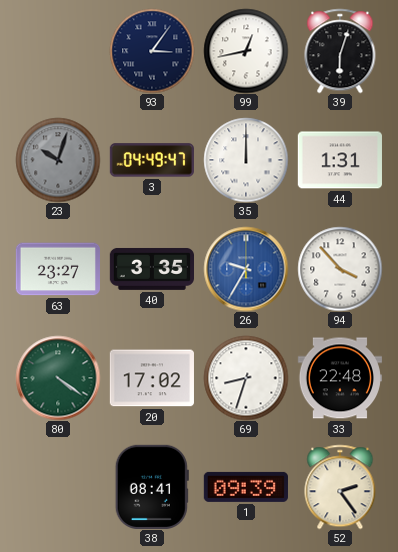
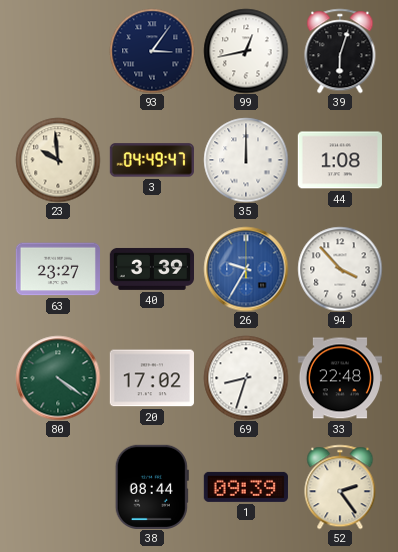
23: 10:03 -> 9:59 (58, 160)
23 dial: grey -> cream (58, 160)
44: 1:31 -> 1:08 (340, 160)
40: 3:35 -> 3:39 (151, 269)
38: 08:41 -> 08:44 (152, 487)
